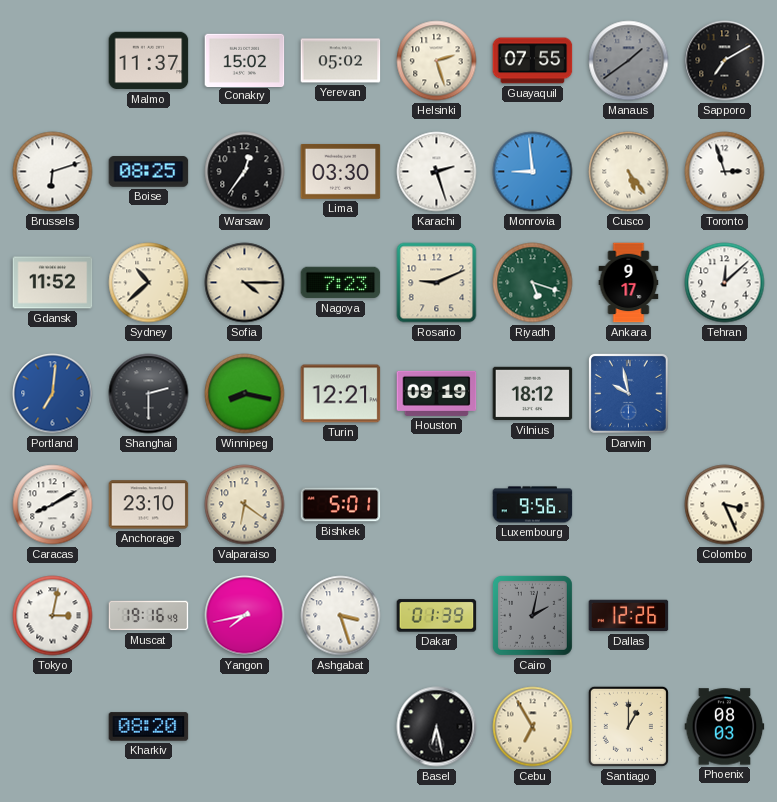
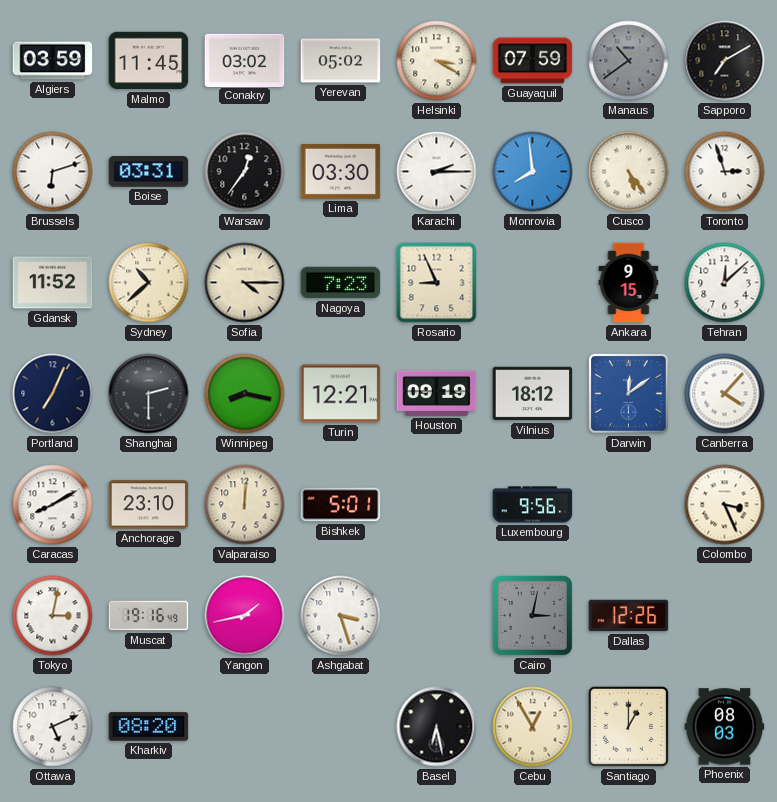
Algiers: none -> 03:59 (53, 61)
Malmo: 11:37 -> 11:45 (149, 61)
Conakry: 15:02 -> 03:02 (245, 60)
Helsinki: 2:27 -> 3:20 (437, 61)
Guayaquil: 07:55 -> 07:59 (533, 61)
Manaus: 1:39 -> 10:39 (629, 61)
Boise: 08:25 -> 03:31 (149, 172)
Karachi: 2:27 -> 2:15 (437, 172)
Monrovia: 8:59 -> 7:59 (533, 172)
Rosario: 9:11 -> 8:56 (437, 283)
Riyadh: 5:18 -> none (533, 283)
Ankara: 9:17 -> 9:15 (629, 283)
Portland: 7:01 -> 7:04 (53, 394)
Portland dial: blue -> navy (53, 394)
Darwin: 9:58 -> 12:09 (629, 394)
Canberra: none -> 4:07 (725, 394)
Valparaiso: 6:21 -> 12:01 (245, 505)
Yangon: 7:43 -> 1:43 (245, 616)
Dakar: 01:39 -> none (437, 616)
Cairo: 2:02 -> 3:02 (532, 615)
Ottawa: none -> 5:11 (53, 727)
Cebu: 6:55 -> 12:55 (533, 727)
